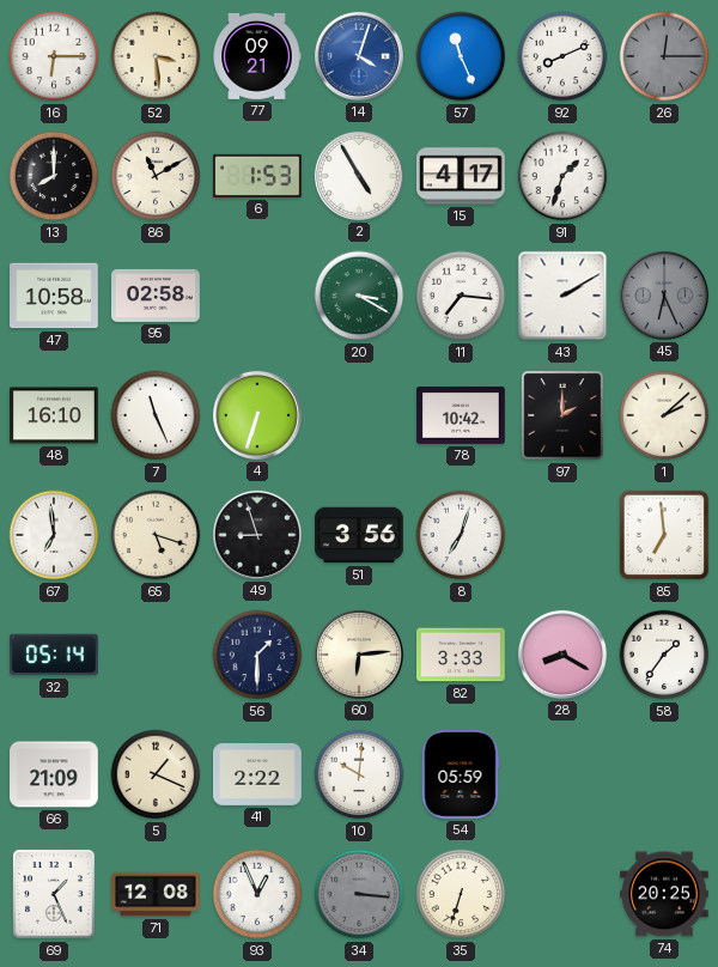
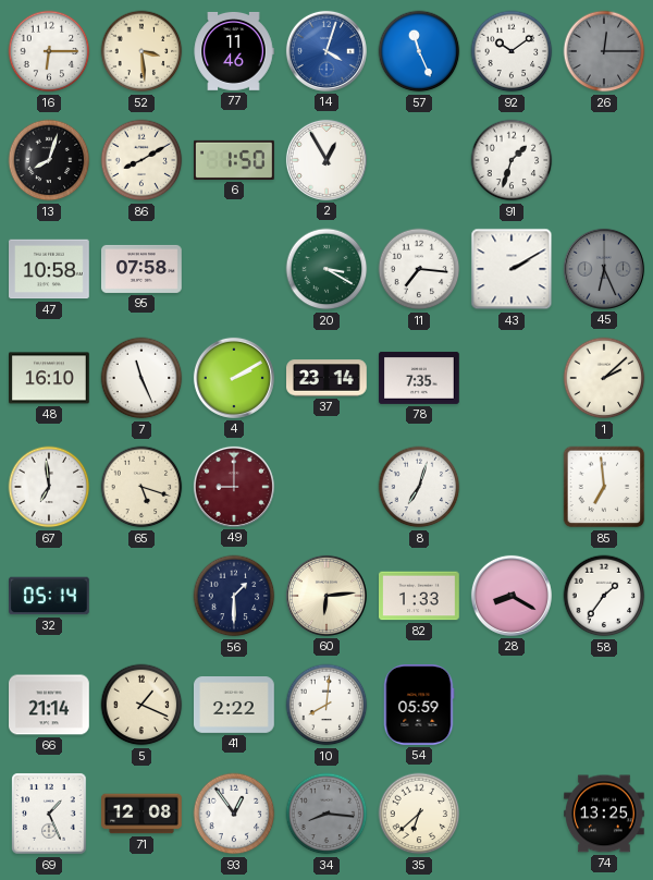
77: 09:21 -> 11:46 (234, 51)
92: 8:11 -> 10:09 (512, 51)
13: 8:00 -> 8:03 (49, 160)
86: 11:10 -> 8:10 (141, 160)
6: 1:53 -> 1:50 (235, 160)
2: 4:55 -> 12:55 (326, 160)
15: 4:17 -> none (462, 176)
95: 02:58 -> 07:58 (143, 269)
4: 6:33 -> 2:10 (234, 378)
37: none -> 23:14 (326, 378)
78: 10:42 -> 7:35 (419, 378)
97: 2:00 -> none (562, 415)
49: 8:57 -> 9:00 (234, 487)
49 dial: black -> burgundy (234, 487)
51: 3:56 -> none (360, 535)
82: 3:33 -> 1:33 (420, 596)
66: 21:09 -> 21:14 (50, 705)
10: 10:01 -> 8:01 (326, 705)
93: 12:56 -> 12:54 (234, 814)
34: 3:16 -> 8:16 (326, 814)
35: 6:33 -> 6:38 (419, 814)
74: 20:25 -> 13:25 (605, 814)
